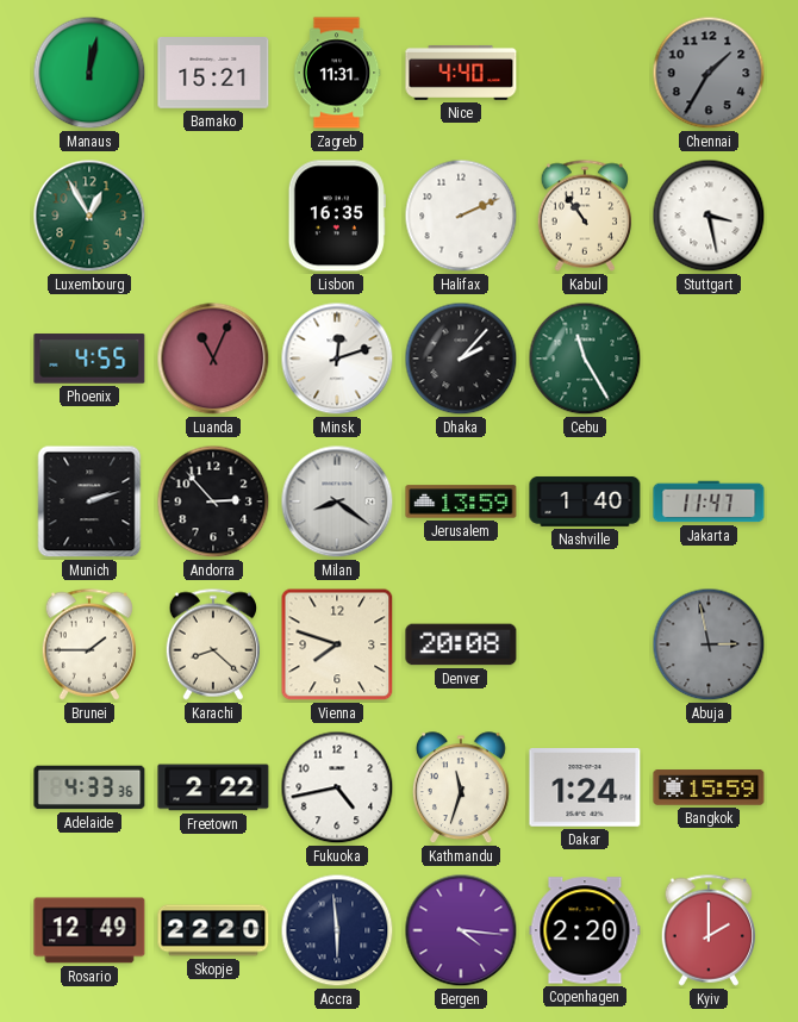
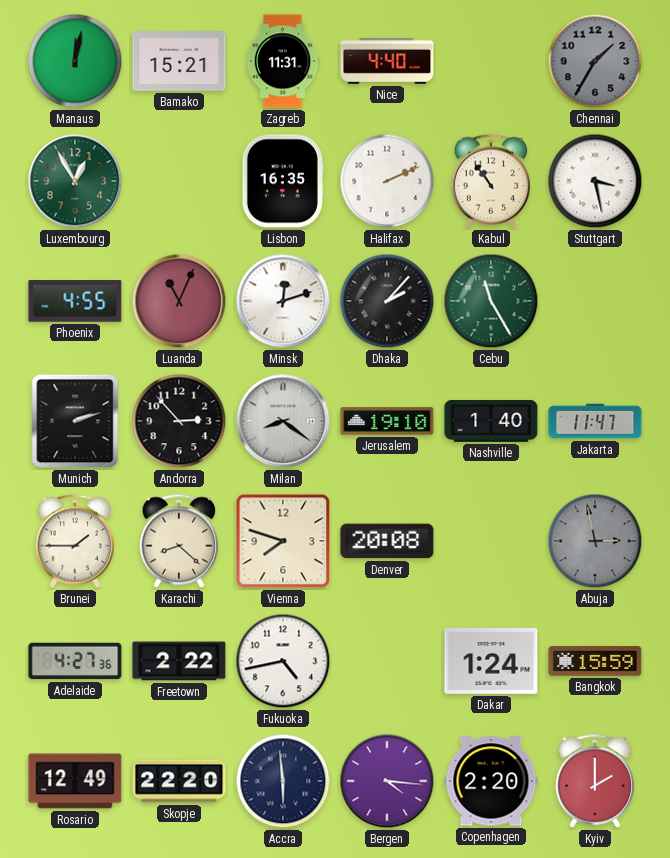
Jerusalem: 13:59 -> 19:10 (387, 421)
Adelaide: 4:33 -> 4:27 (75, 661)
Kathmandu: 11:33 -> none (461, 789)
